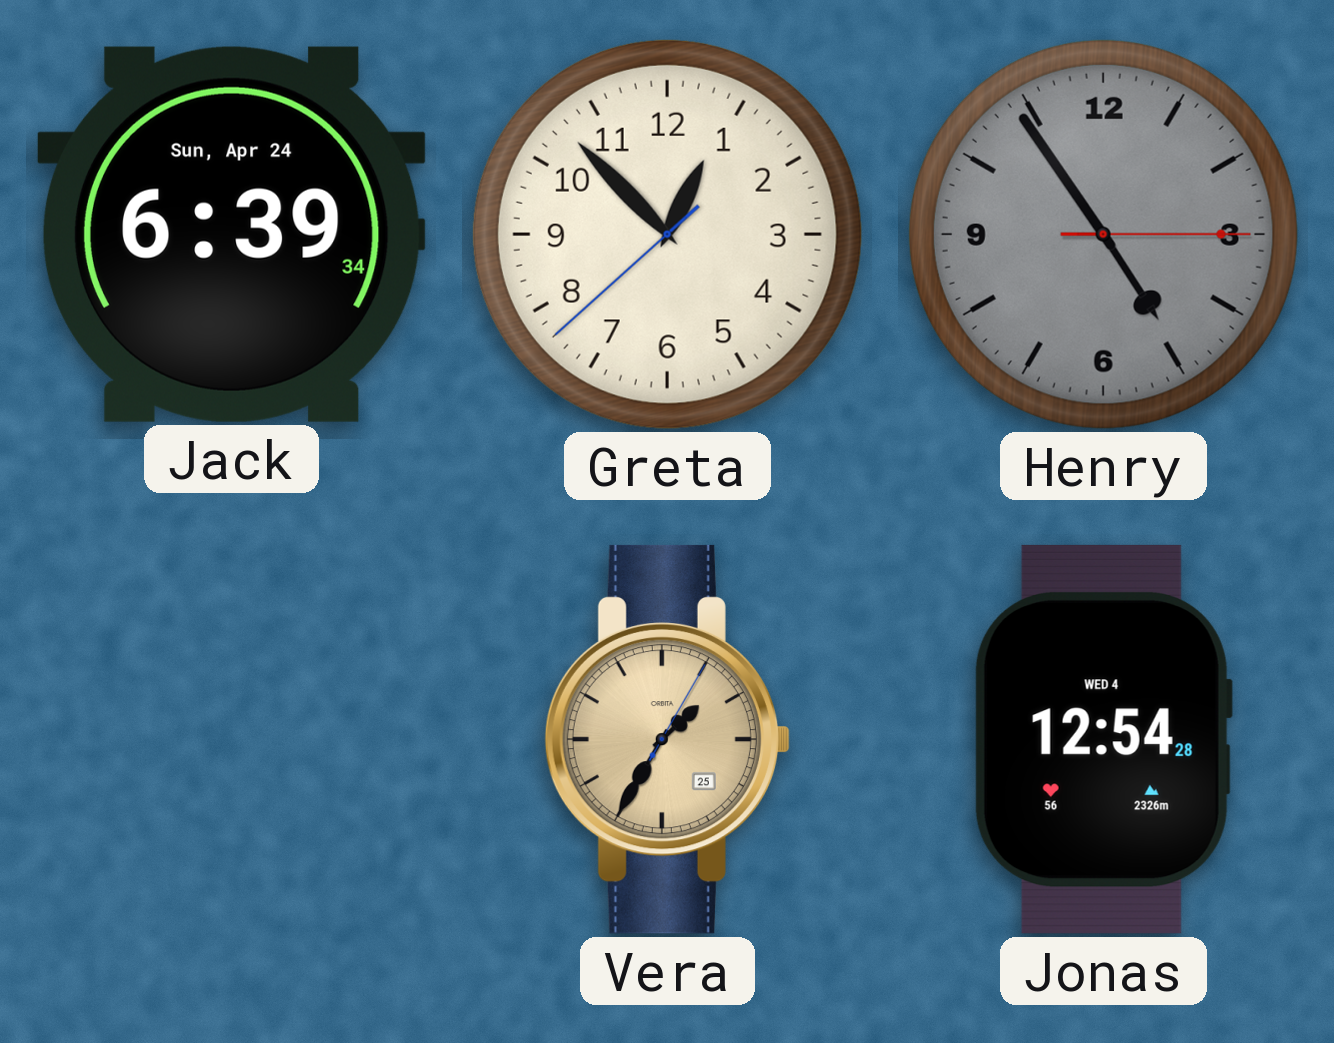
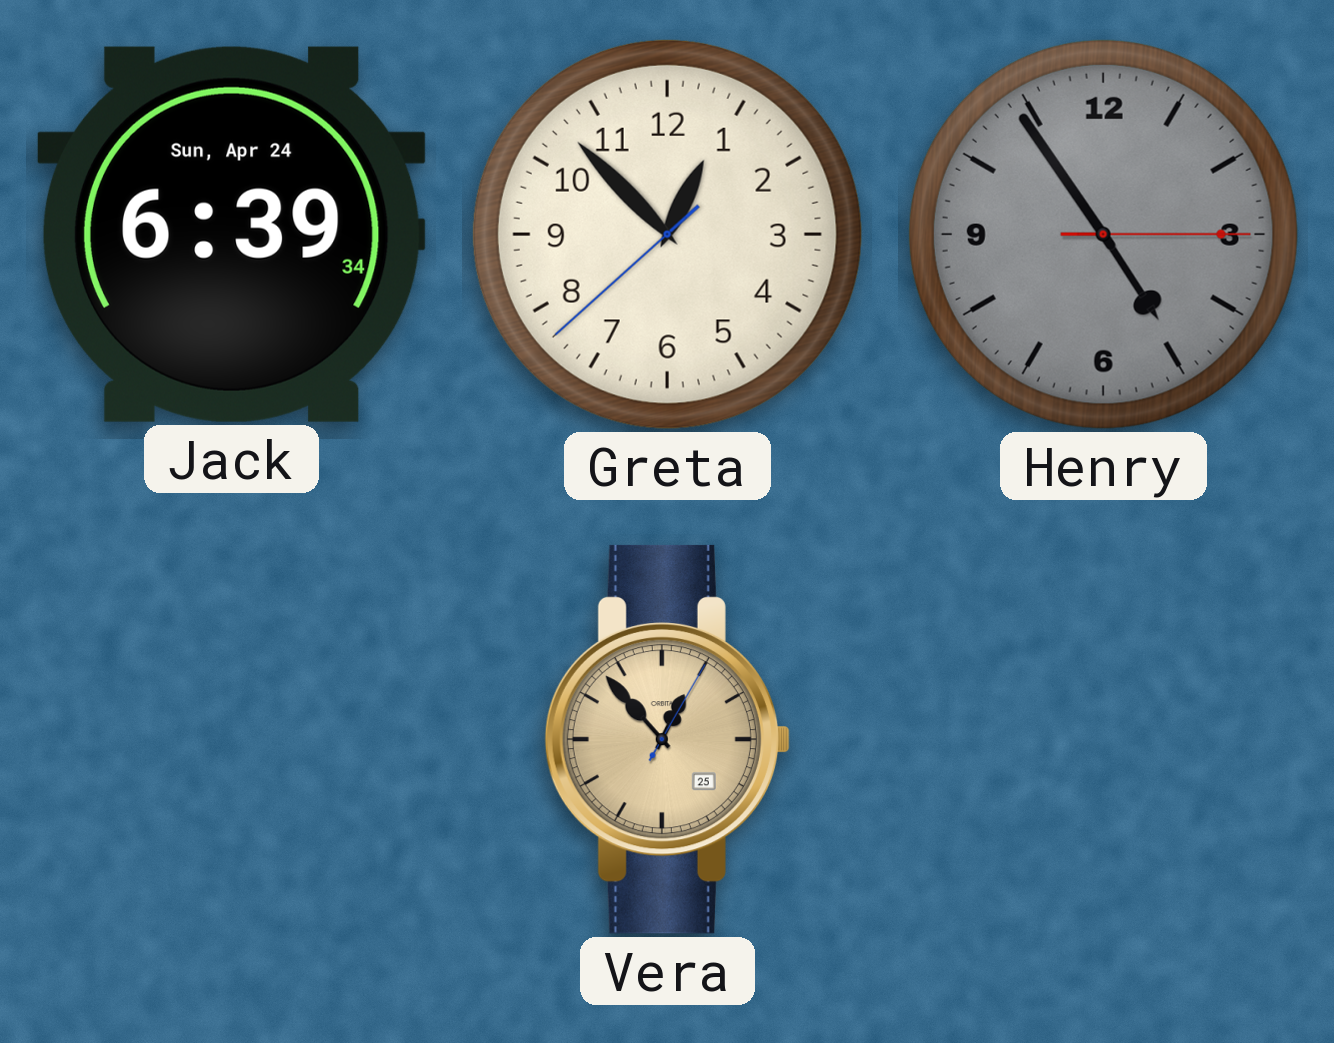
Vera: 1:35 -> 12:53 (667, 739)
Jonas: 12:54 -> none (1103, 739)
